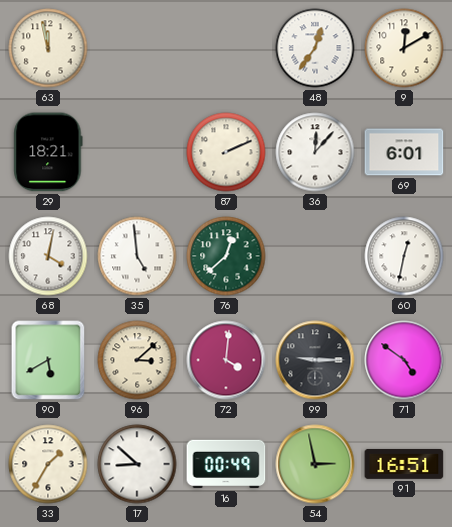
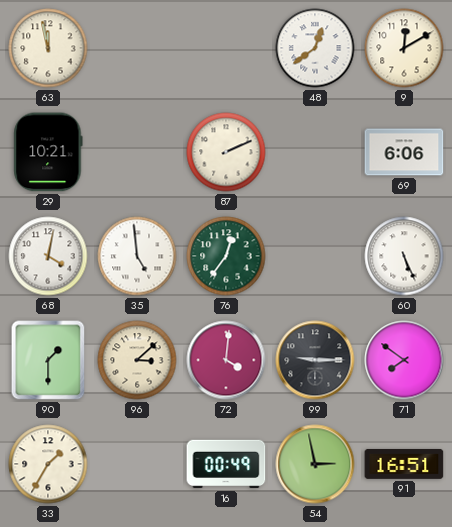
48: 12:36 -> 12:39 (315, 48)
29: 18:21 -> 10:21 (48, 152)
36: 12:07 -> none (315, 152)
69: 6:01 -> 6:06 (404, 152)
76: 12:38 -> 12:36 (226, 256)
60: 12:32 -> 5:26 (404, 256)
90: 5:40 -> 1:30 (48, 360)
71: 4:51 -> 7:51 (404, 360)
17: 8:52 -> none (137, 464)
